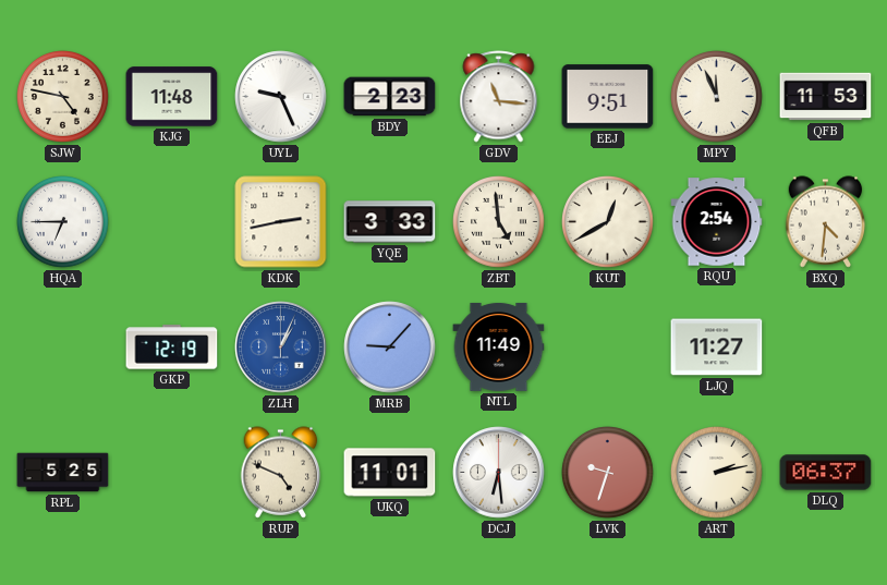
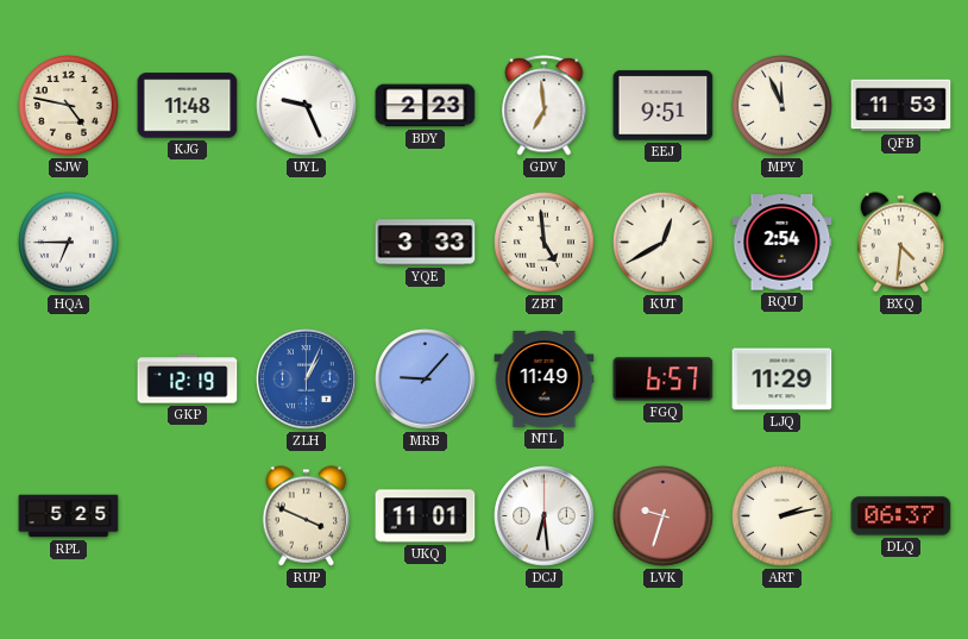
GDV: 11:16 -> 6:59 (545, 106)
KDK: 2:43 -> none (281, 222)
FGQ: none -> 6:57 (664, 380)
LJQ: 11:27 -> 11:29 (782, 380)
RUP: 4:49 -> 3:49 (307, 516)
